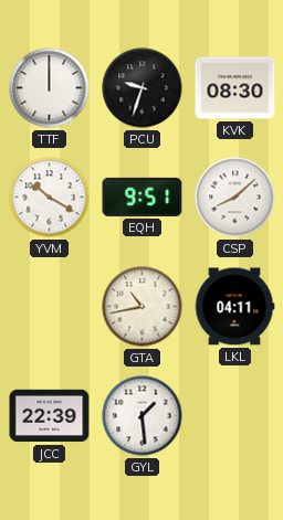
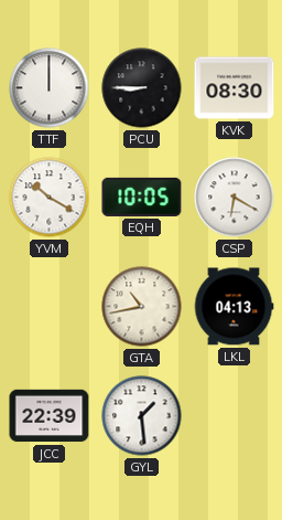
PCU: 9:33 -> 8:45 (142, 88)
EQH: 9:51 -> 10:05 (142, 197)
CSP: 8:08 -> 6:20 (235, 198)
LKL: 04:11 -> 04:13 (234, 307)
